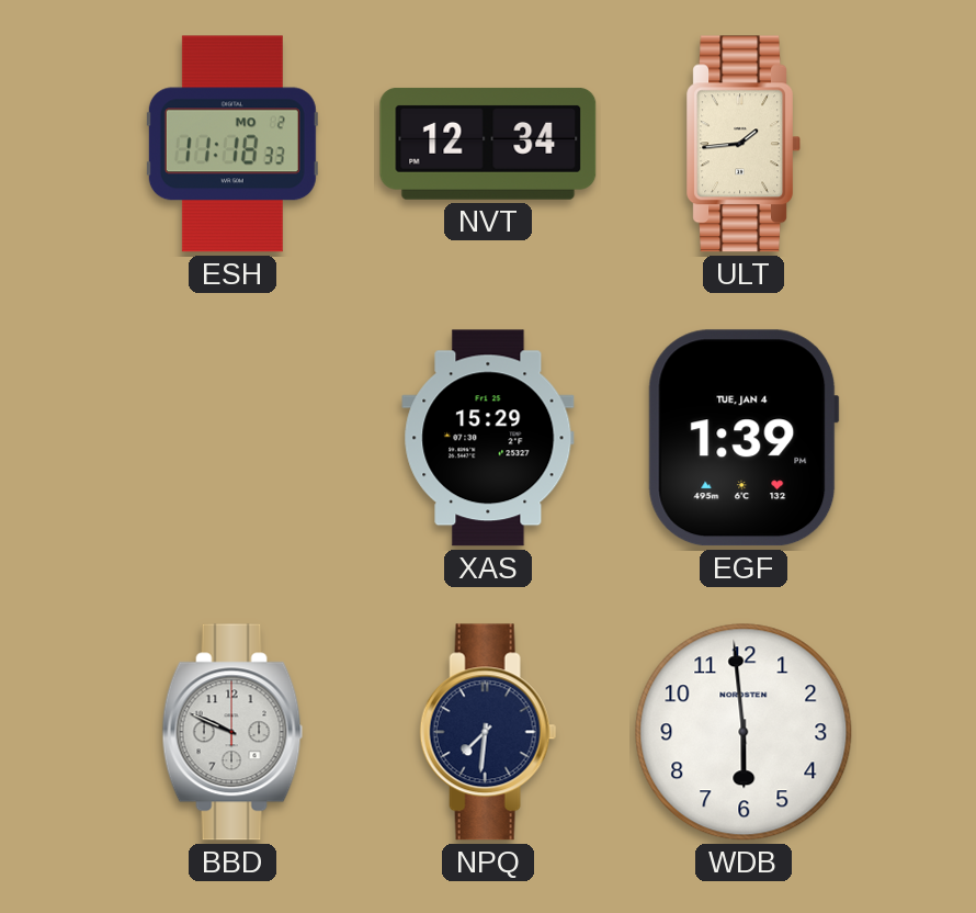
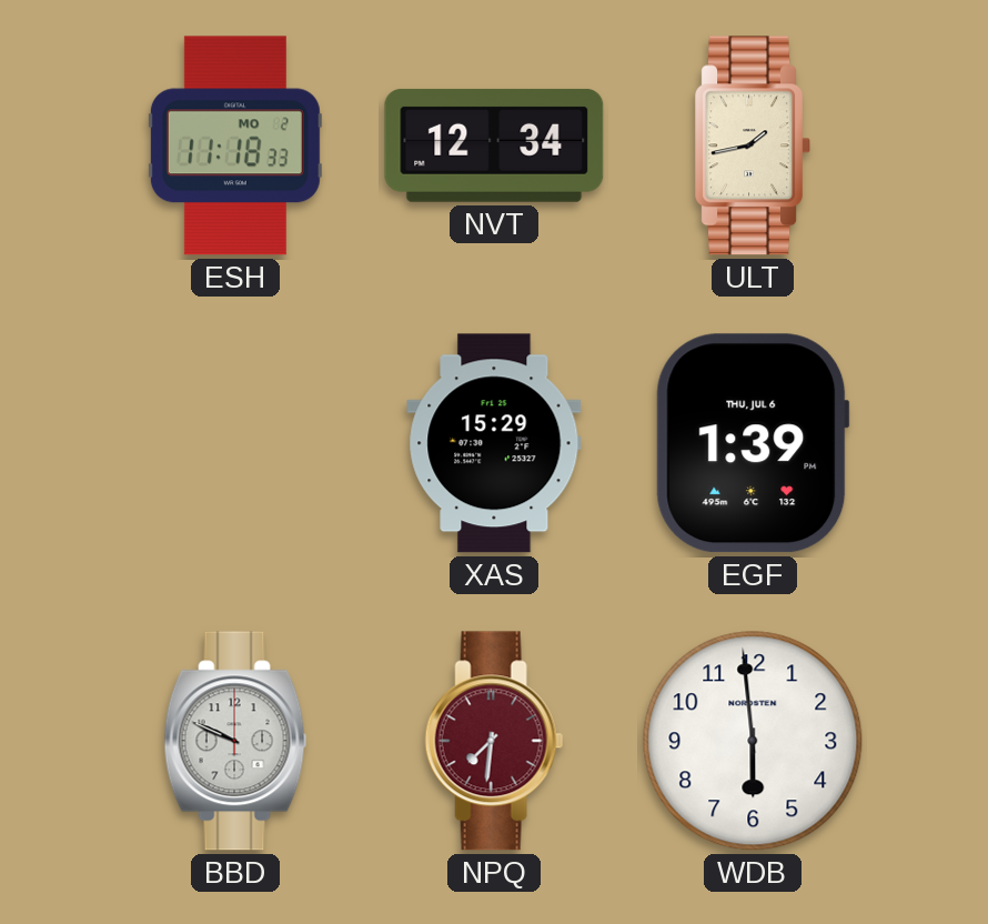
ULT: 1:44 -> 1:43 (753, 145)
EGF date: TUE, JAN 4 -> THU, JUL 6 (753, 443)
NPQ dial: navy -> burgundy (494, 741)
